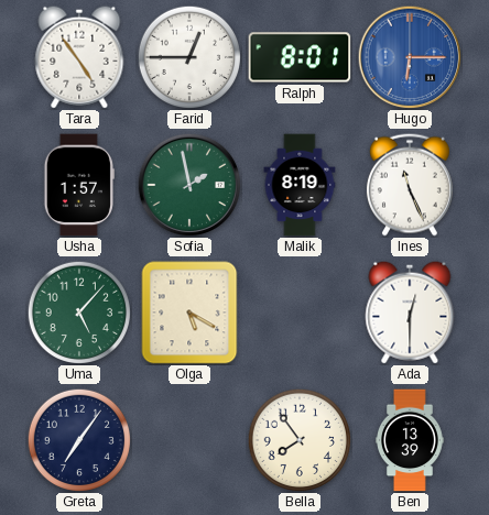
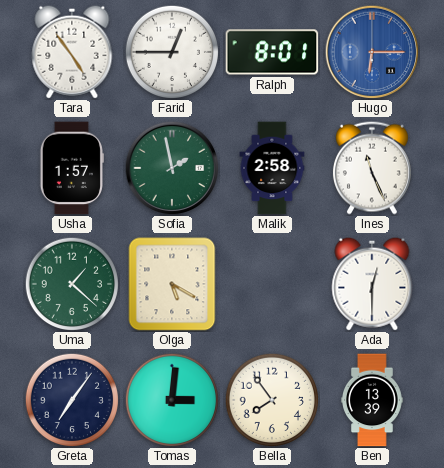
Malik: 8:19 -> 2:58 (272, 168)
Uma: 5:07 -> 1:22 (71, 283)
Tomas: none -> 3:01 (171, 399)
